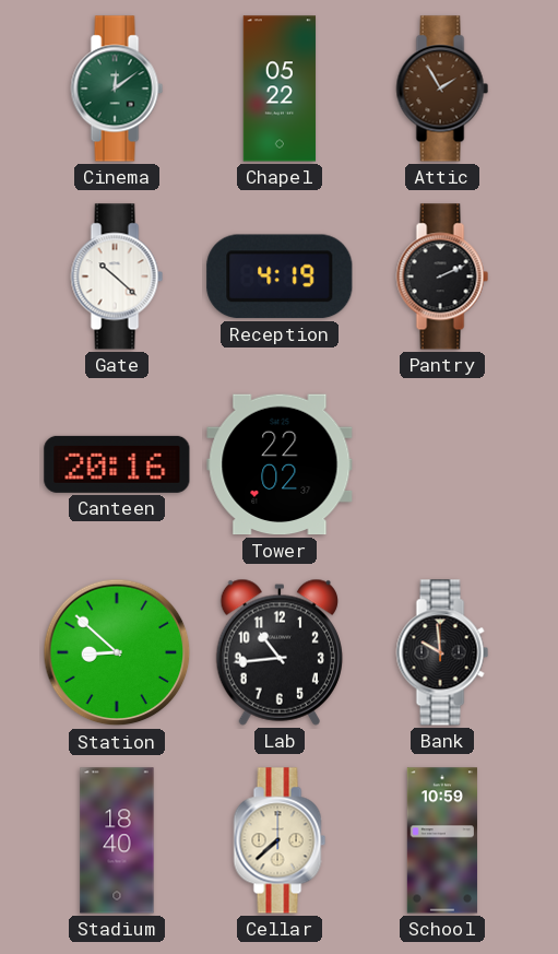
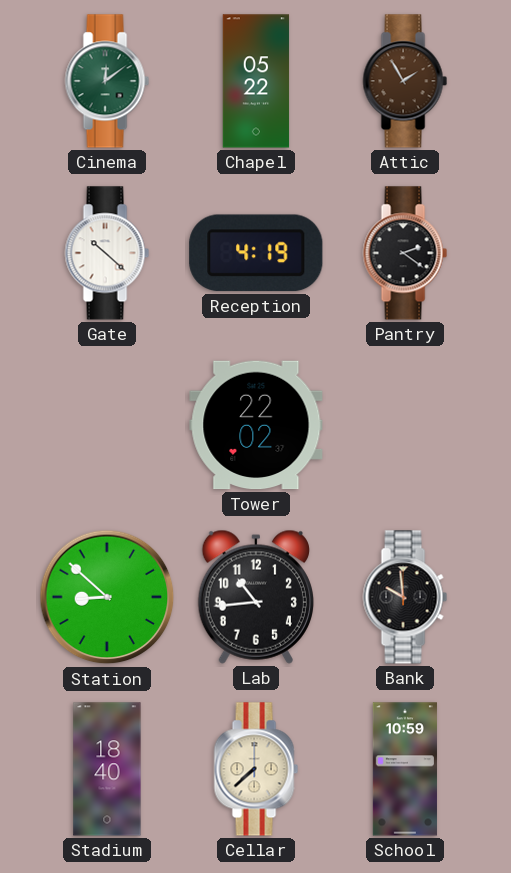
Pantry: 2:11 -> 2:21 (405, 253)
Canteen: 20:16 -> none (117, 464)
